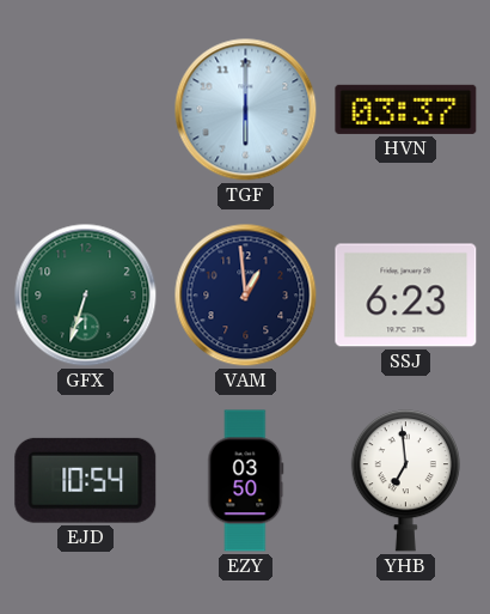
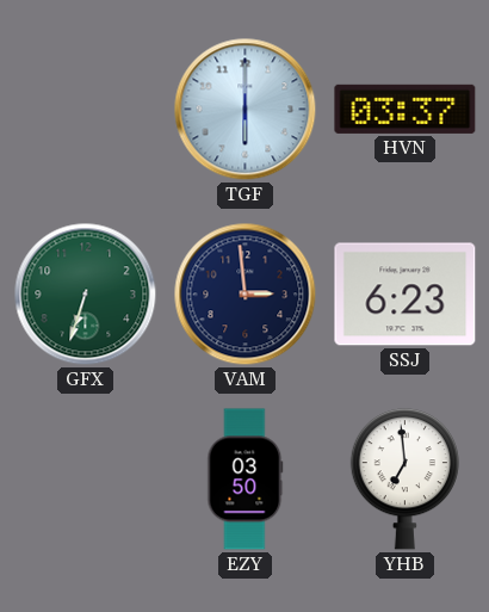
VAM: 12:59 -> 2:59 (246, 295)
EJD: 10:54 -> none (86, 480)
